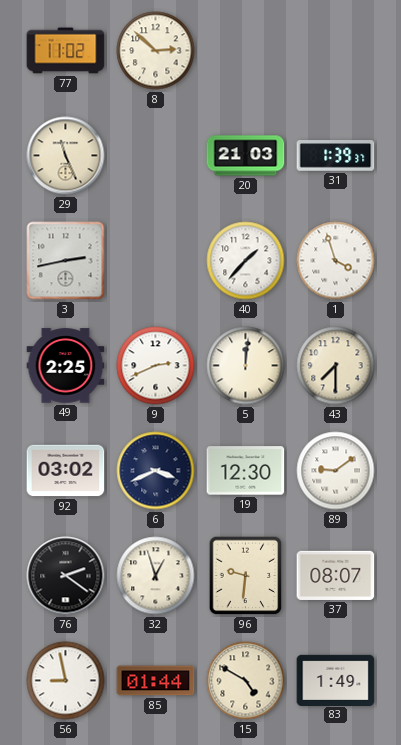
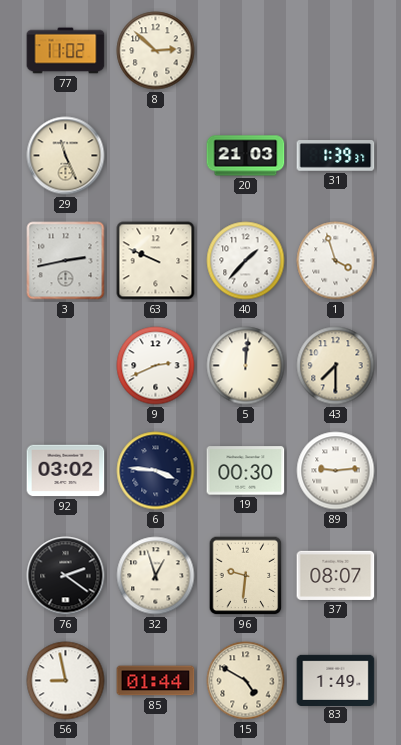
63: none -> 9:49 (156, 261)
49: 2:25 -> none (66, 366)
6: 3:41 -> 3:46 (156, 471)
19: 12:30 -> 00:30 (246, 471)
89: 9:09 -> 9:14 (336, 471)
